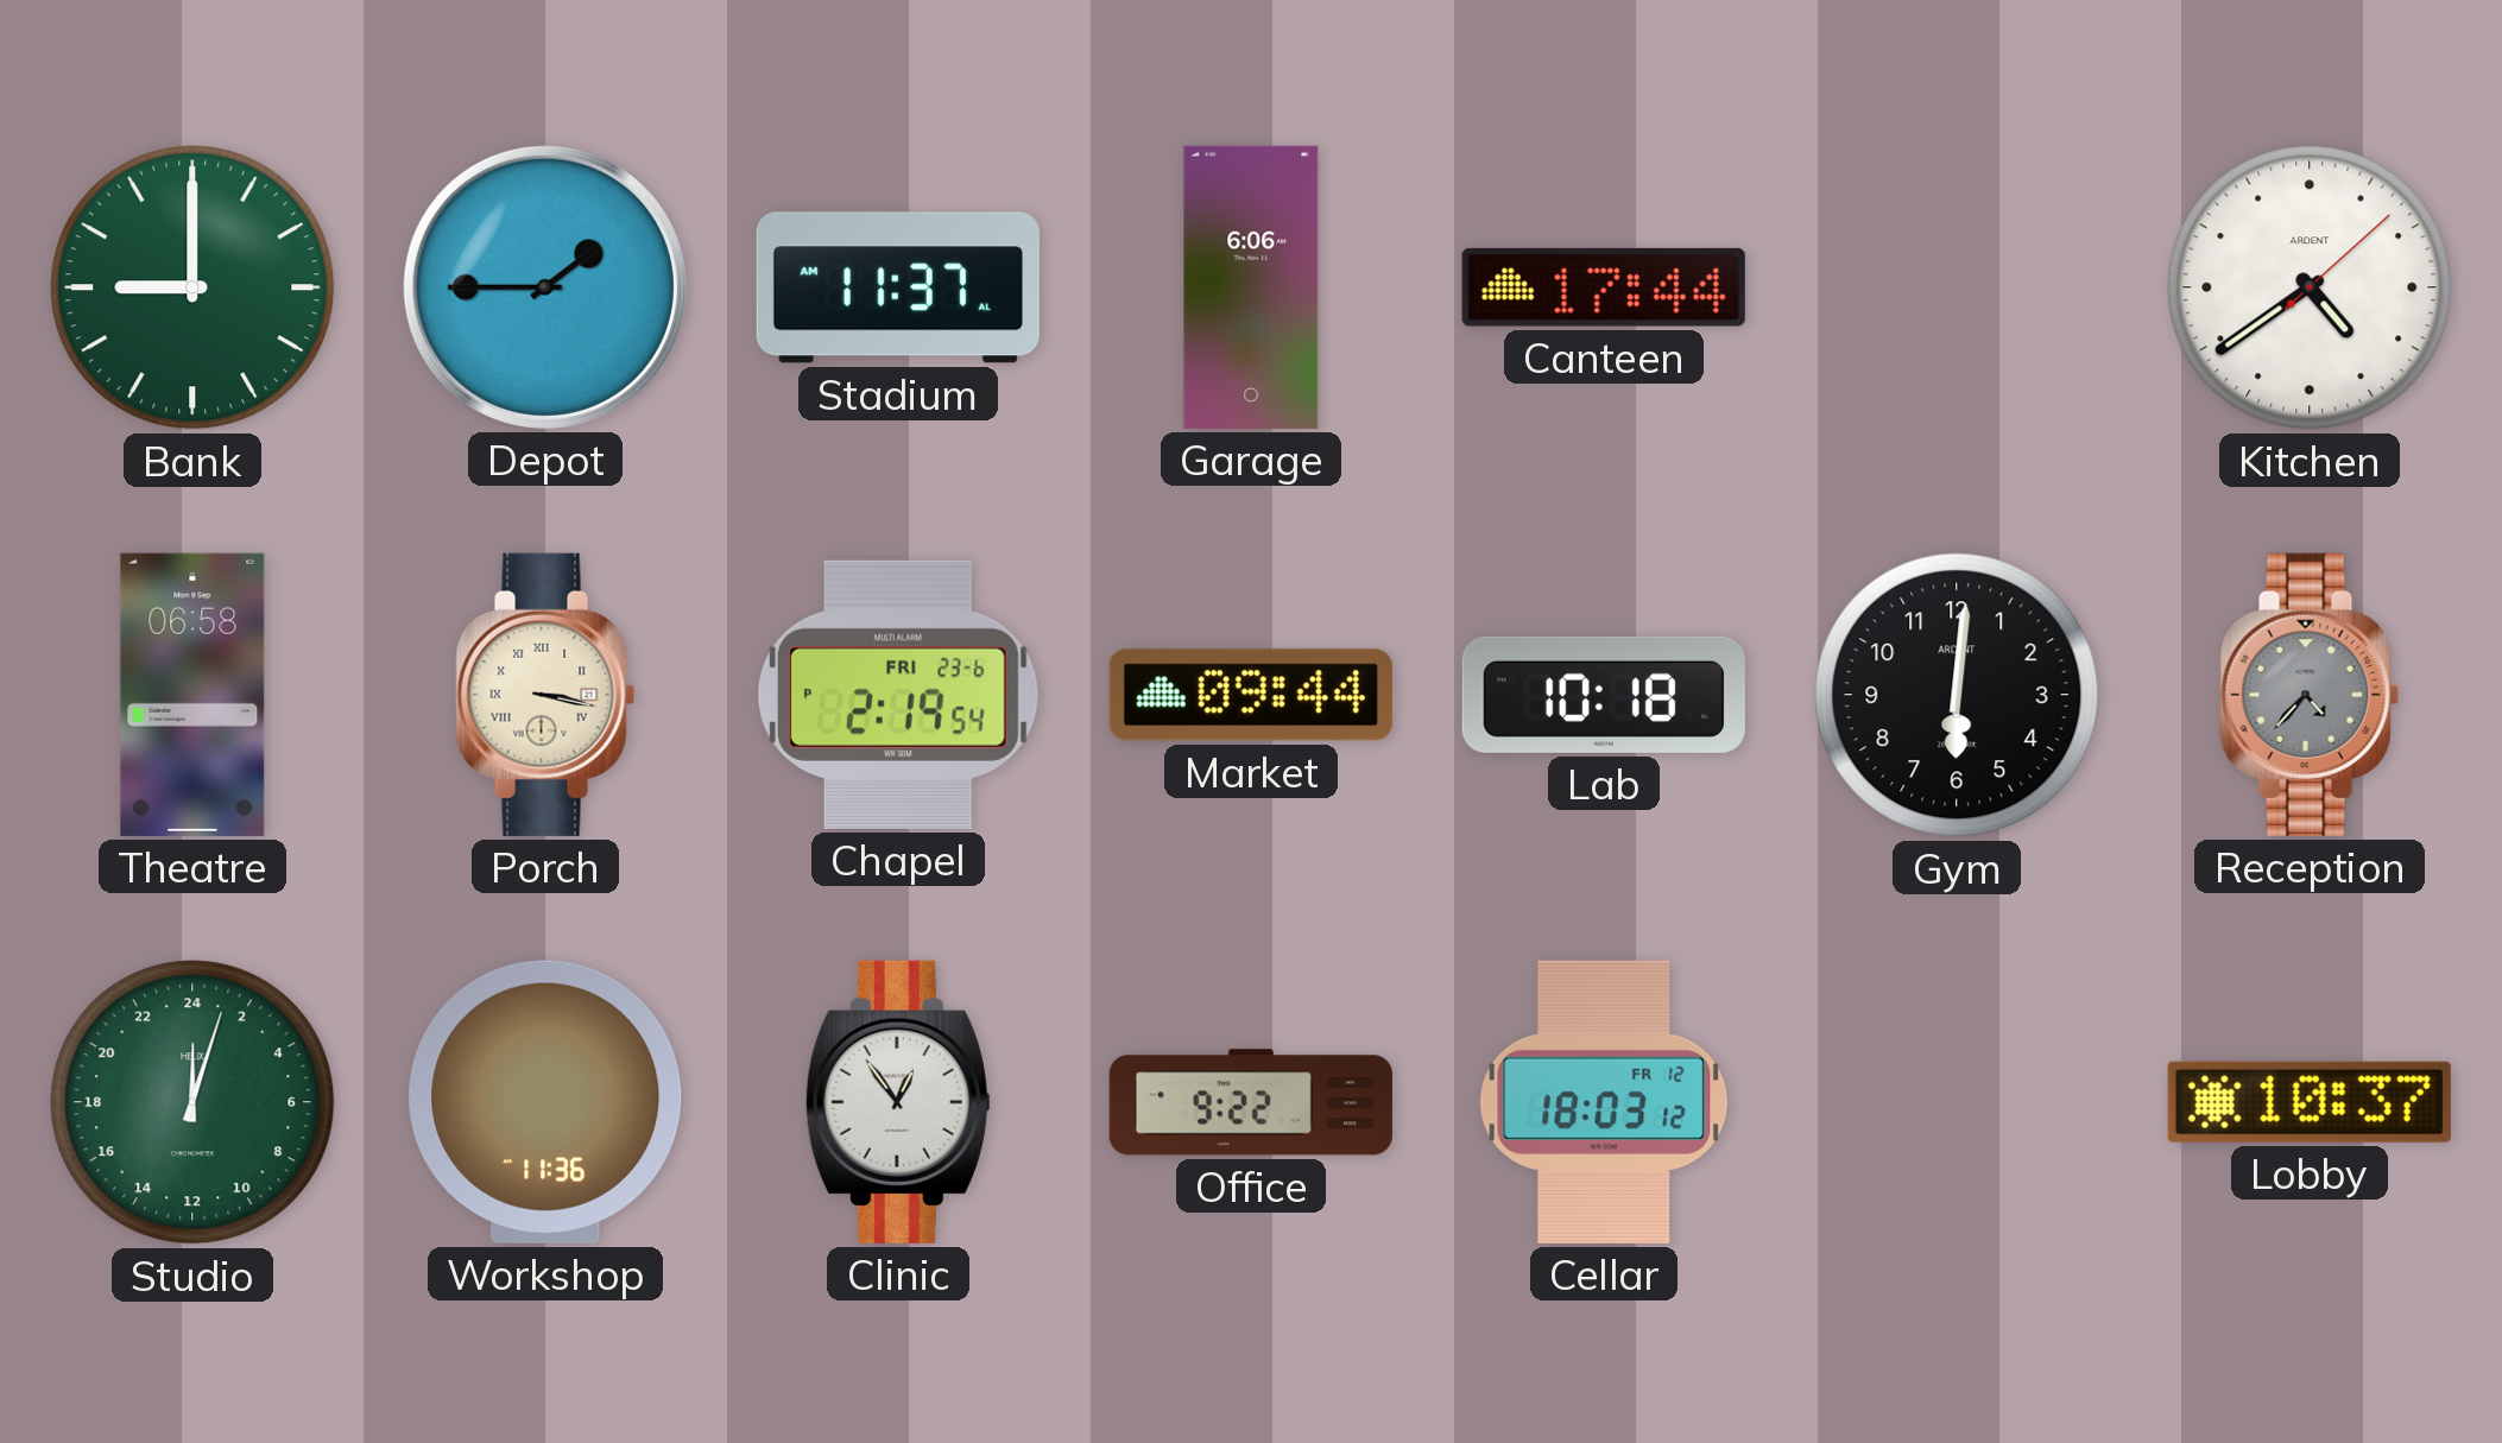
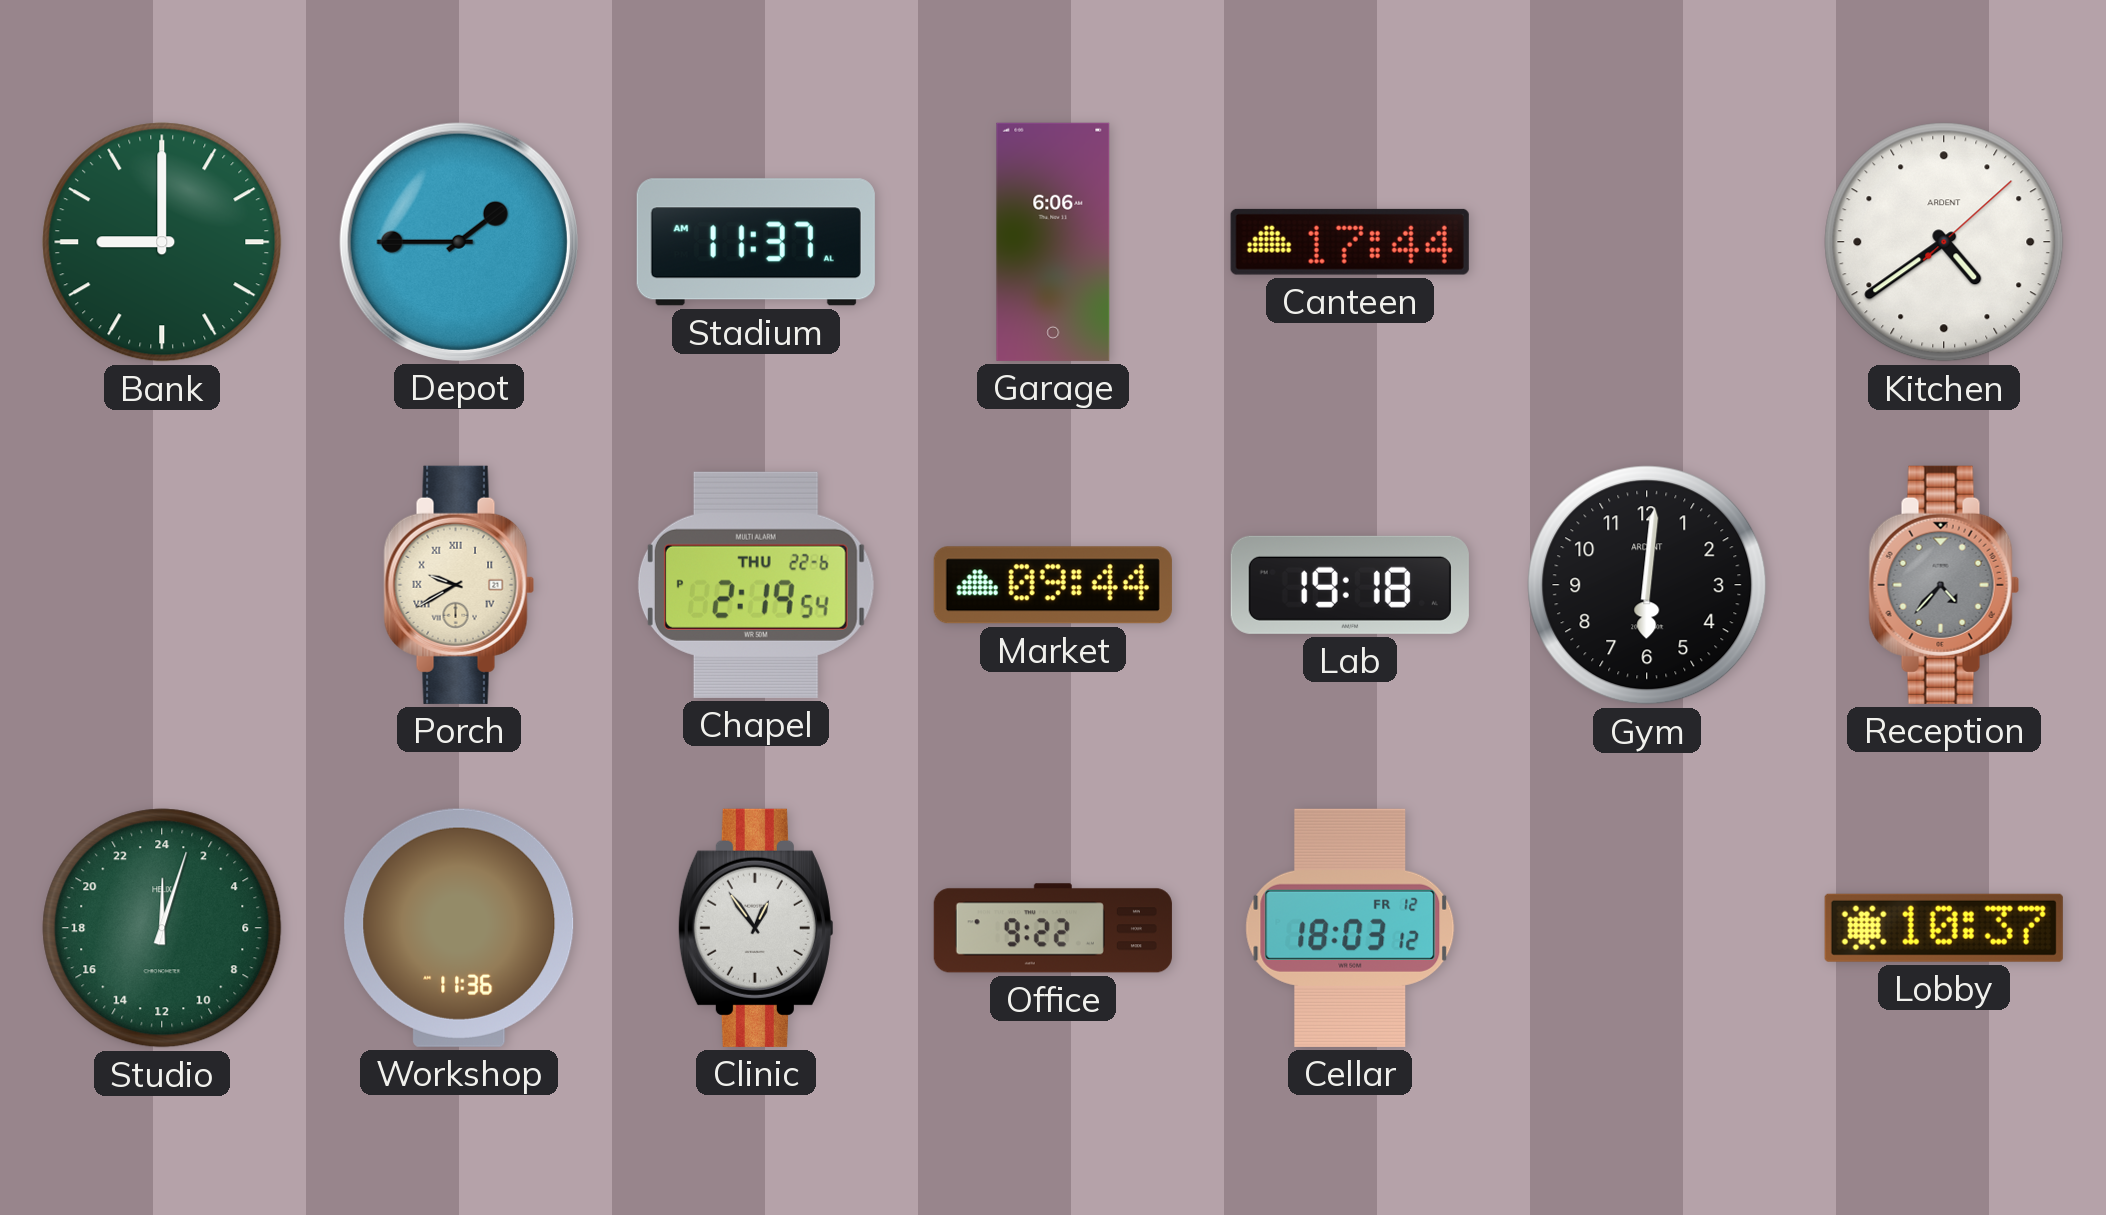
Theatre: 06:58 -> none (192, 695)
Porch: 3:17 -> 9:40 (459, 585)
Chapel date: FRI 23-6 -> THU 22-6 (756, 585)
Lab: 10:18 -> 19:18 (1350, 585)
